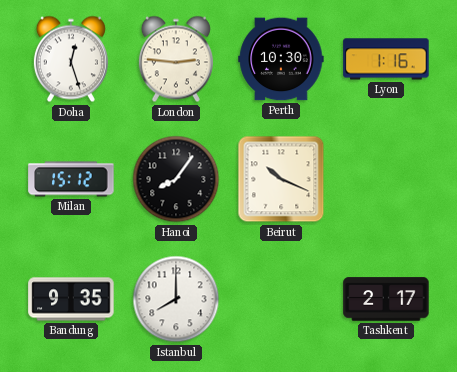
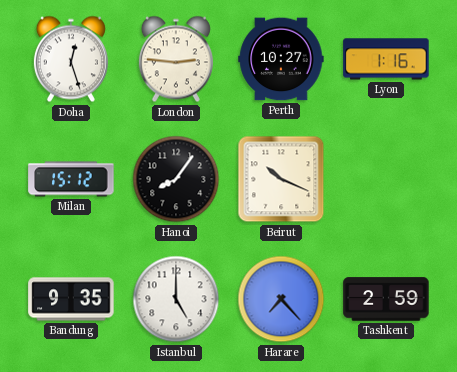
Perth: 10:30 -> 10:27 (281, 59)
Istanbul: 8:00 -> 5:00 (176, 299)
Harare: none -> 7:23 (281, 299)
Tashkent: 2:17 -> 2:59 (386, 299)
